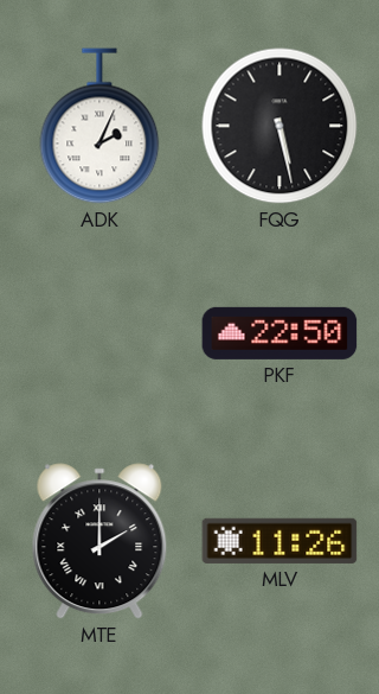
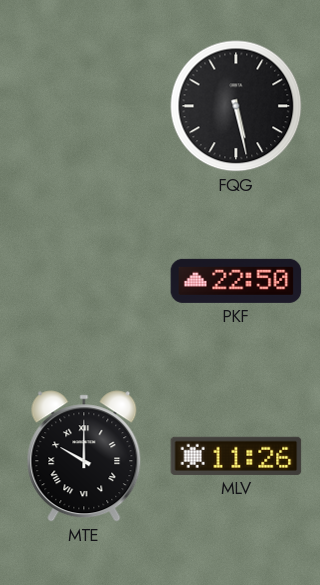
ADK: 2:04 -> none (99, 126)
MTE: 2:00 -> 10:00 (84, 456)
